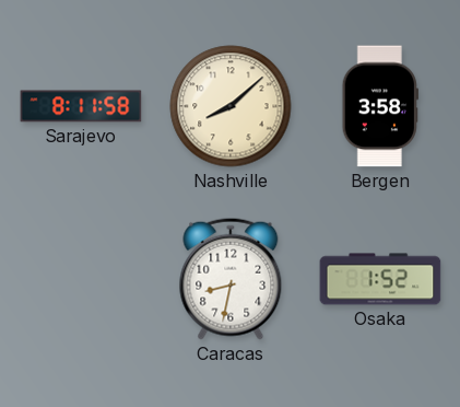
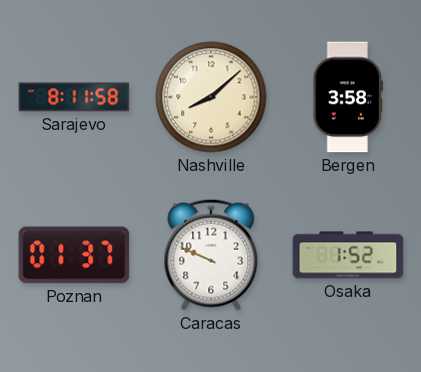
Poznan: none -> 01:37 (74, 255)
Caracas: 8:32 -> 9:49 (211, 255)
